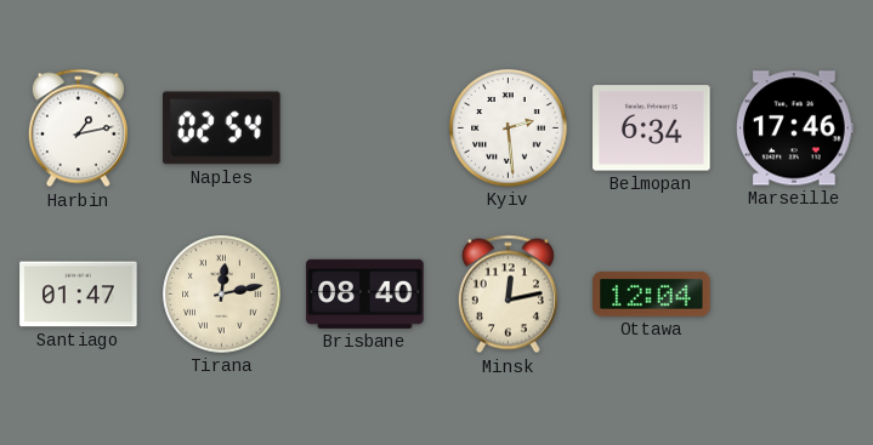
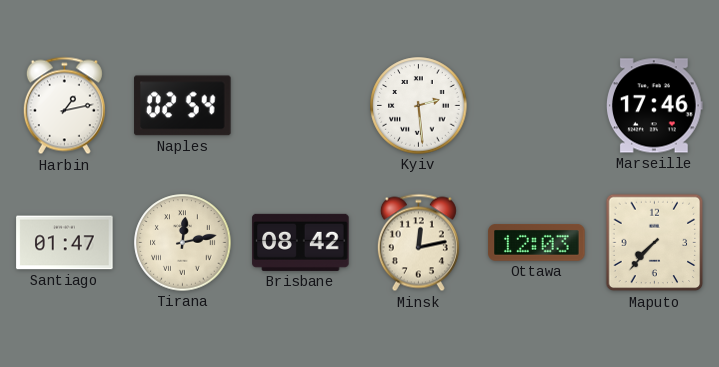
Belmopan: 6:34 -> none (652, 129)
Brisbane: 08:40 -> 08:42 (301, 242)
Ottawa: 12:04 -> 12:03 (537, 243)
Maputo: none -> 7:37 (655, 243)
